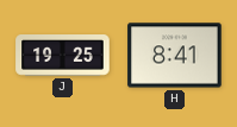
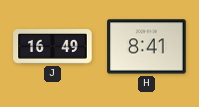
J: 19:25 -> 16:49 (53, 47)
